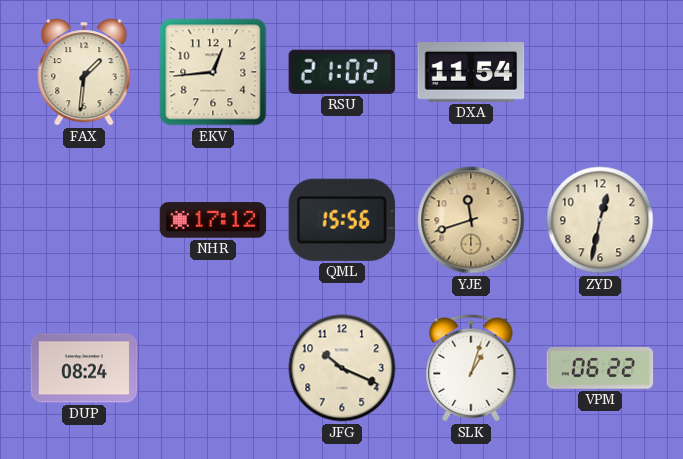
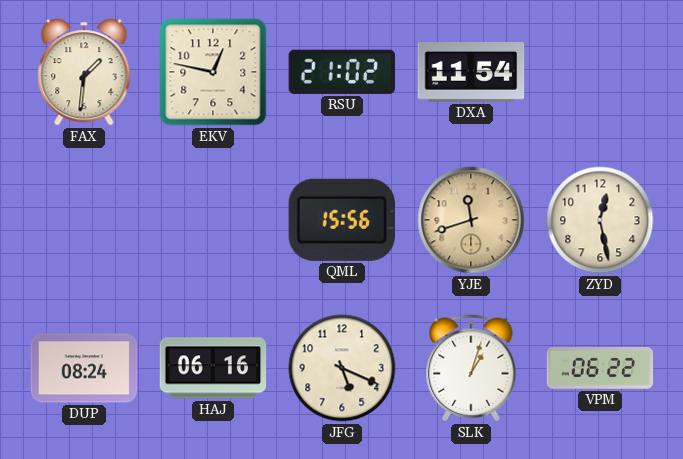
EKV: 12:44 -> 12:47 (213, 72)
NHR: 17:12 -> none (213, 220)
ZYD: 12:32 -> 12:28 (600, 220)
HAJ: none -> 06:16 (213, 368)
JFG: 10:19 -> 5:19 (342, 368)
